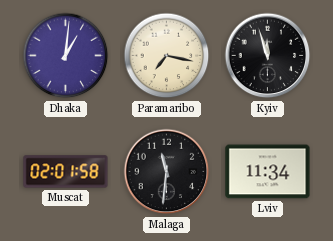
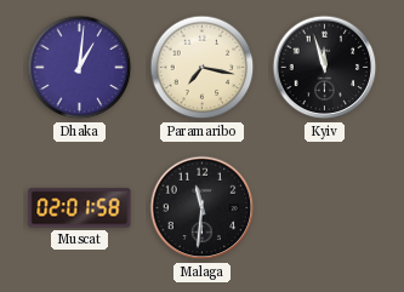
Lviv: 11:34 -> none (268, 172)
